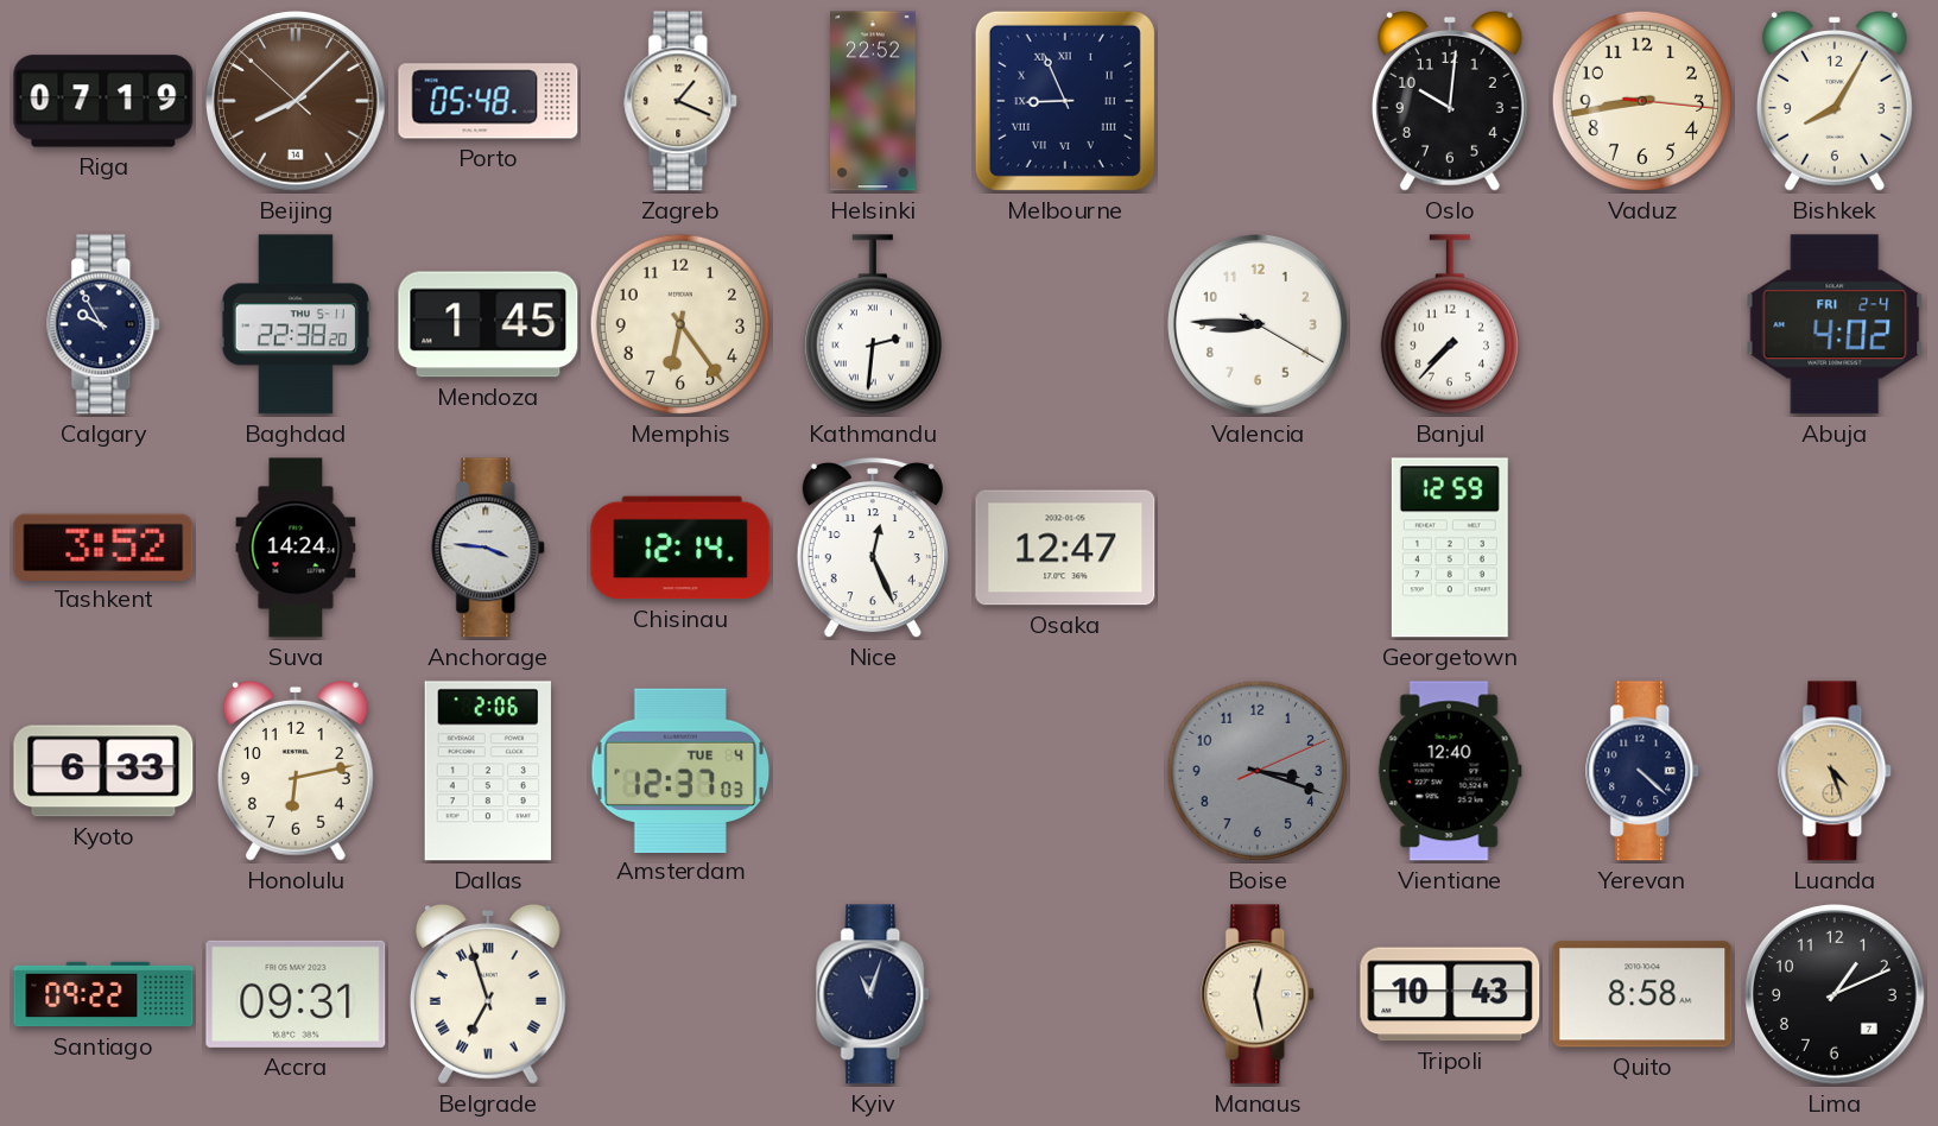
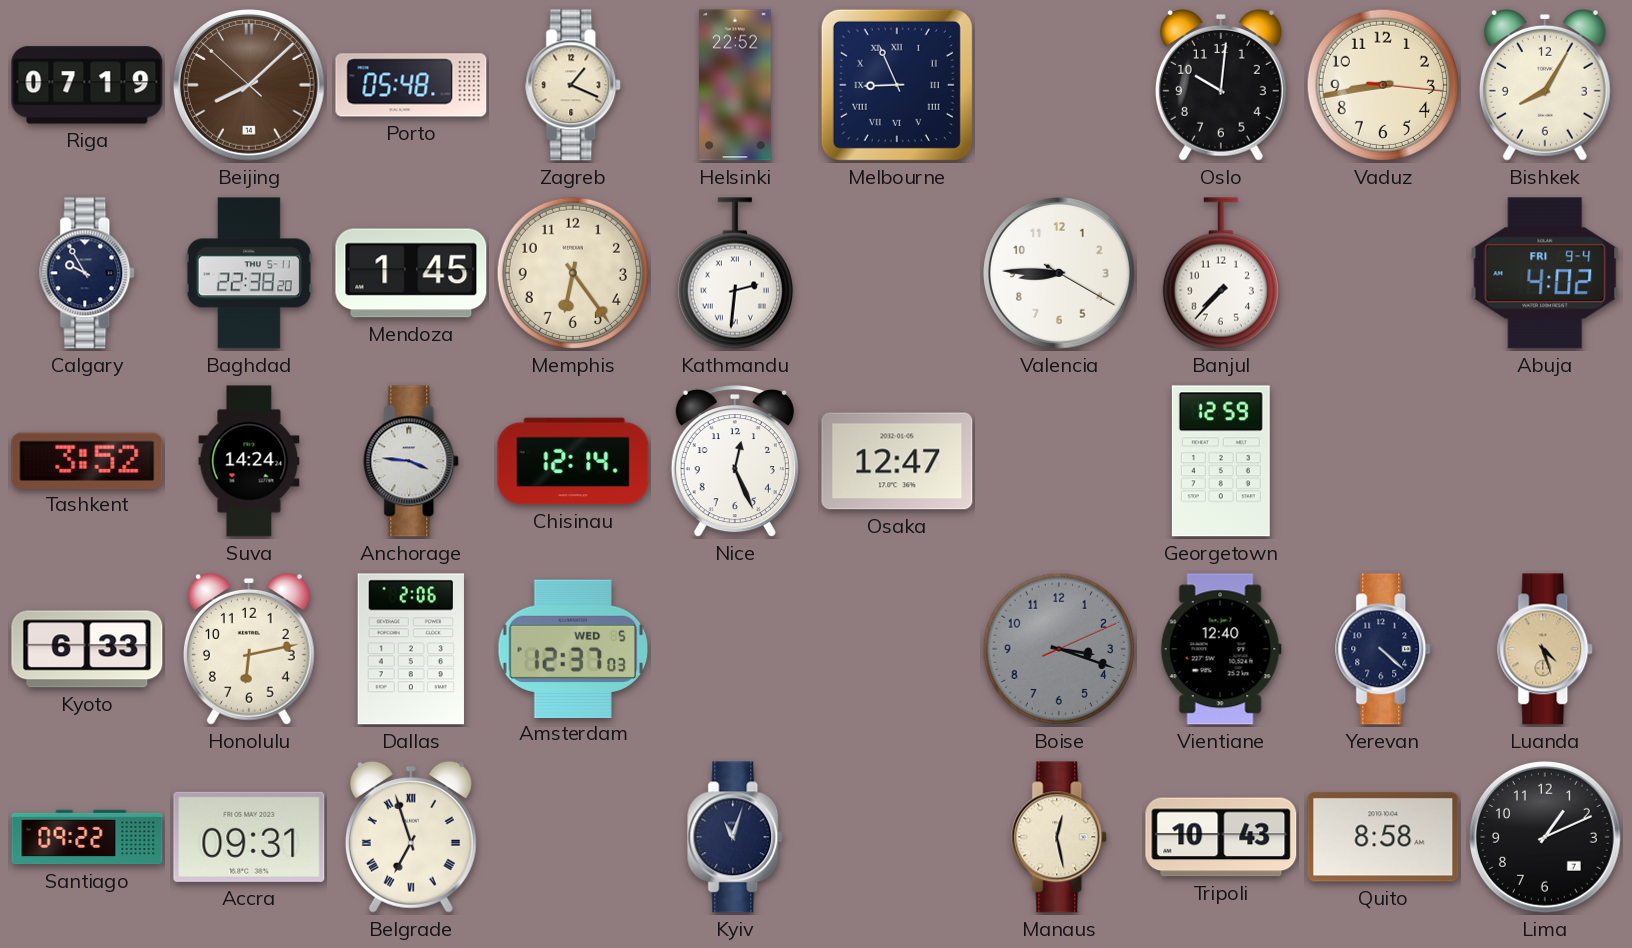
Abuja date: FRI 2-4 -> FRI 9-4 (1545, 273)
Amsterdam date: TUE 4 -> WED 5 (573, 648)
